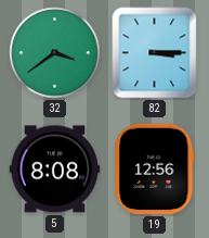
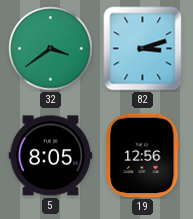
82: 3:15 -> 3:12 (143, 49)
5: 8:08 -> 8:05 (51, 156)
